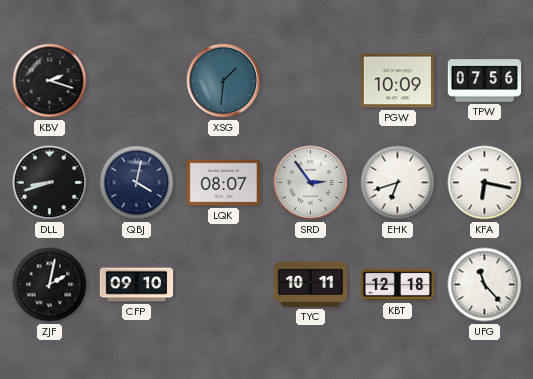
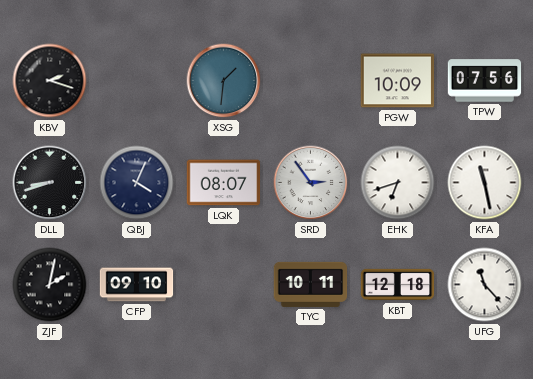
QBJ: 4:02 -> 4:04 (137, 183)
KFA: 6:17 -> 11:28 (485, 183)
